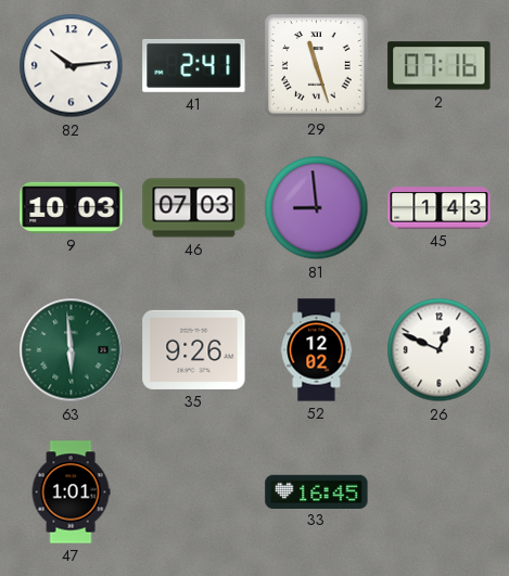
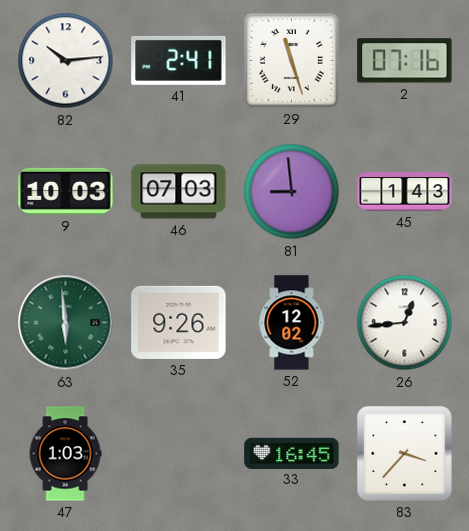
26: 12:49 -> 12:44 (405, 323)
47: 1:01 -> 1:03 (65, 454)
83: none -> 3:37 (405, 454)
